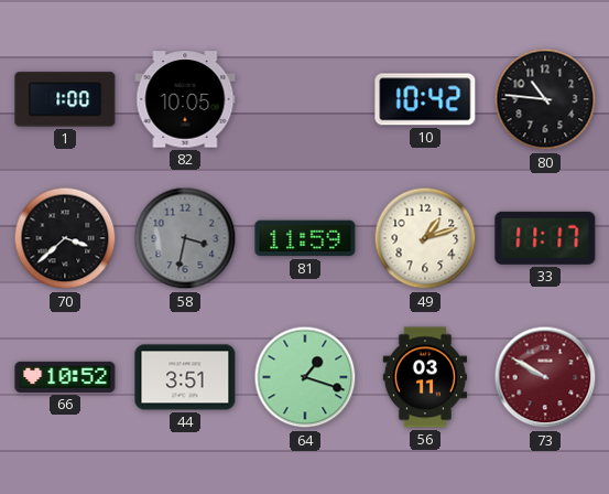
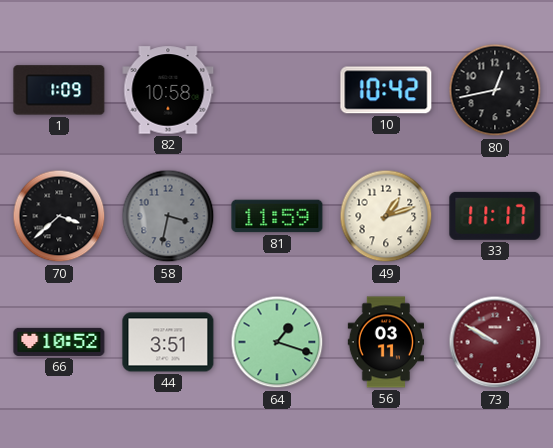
1: 1:00 -> 1:09 (59, 90)
82: 10:05 -> 10:58 (168, 90)
80: 10:46 -> 12:43 (495, 90)
